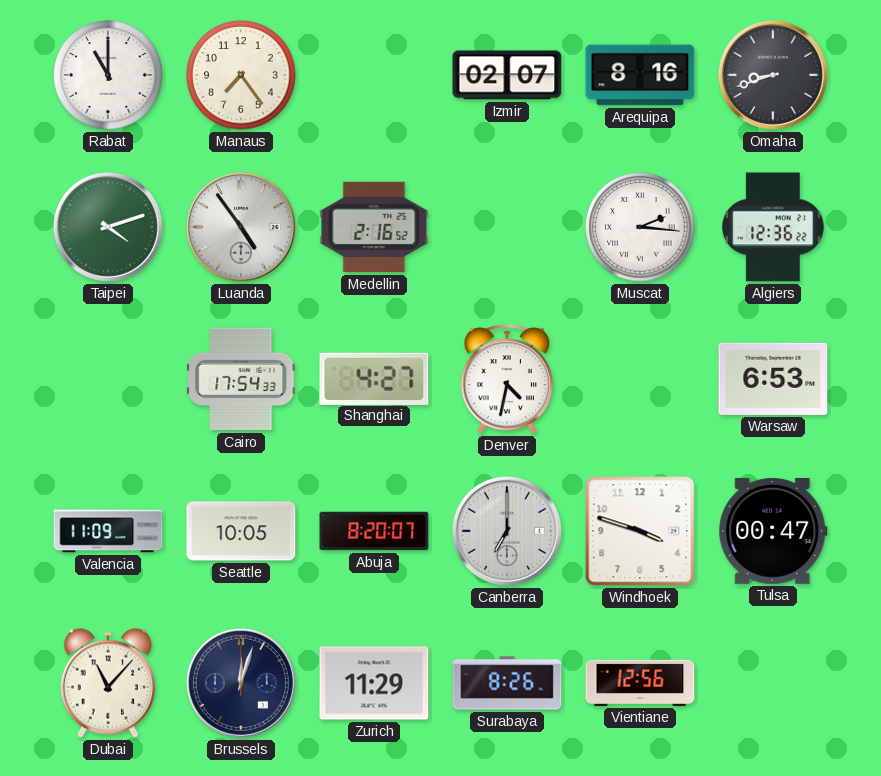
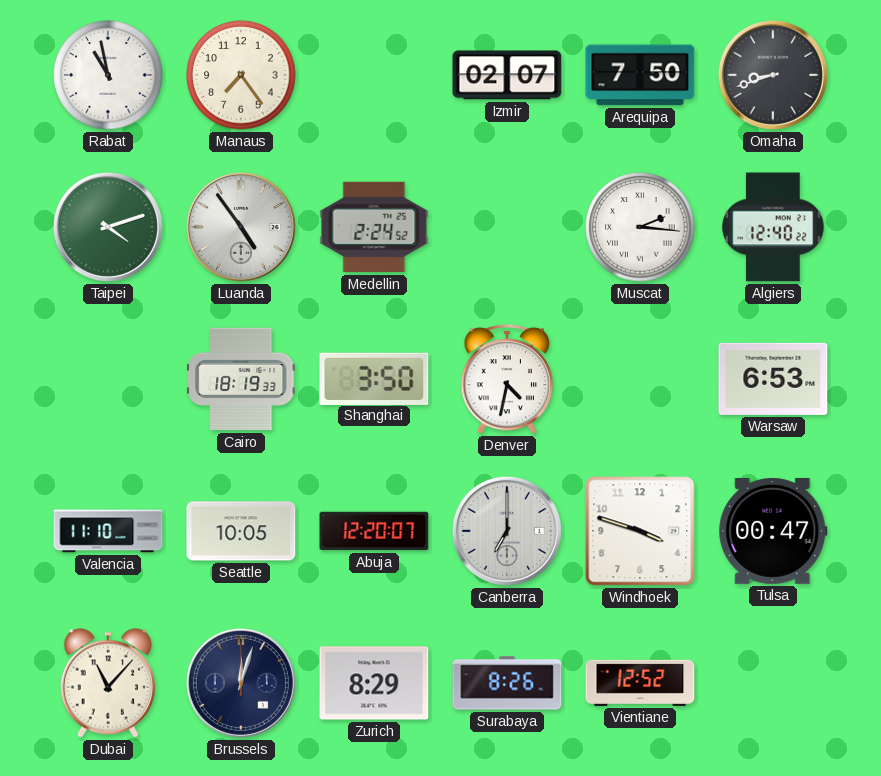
Rabat: 11:00 -> 10:58 (108, 75)
Arequipa: 8:16 -> 7:50 (640, 75)
Medellin: 2:16 -> 2:24 (374, 227)
Algiers: 12:36 -> 12:40 (773, 227)
Cairo: 17:54 -> 18:19 (241, 379)
Shanghai: 4:27 -> 3:50 (374, 378)
Valencia: 11:09 -> 11:10 (108, 531)
Abuja: 8:20 -> 12:20 (374, 531)
Zurich: 11:29 -> 8:29 (374, 683)
Vientiane: 12:56 -> 12:52 (640, 683)
